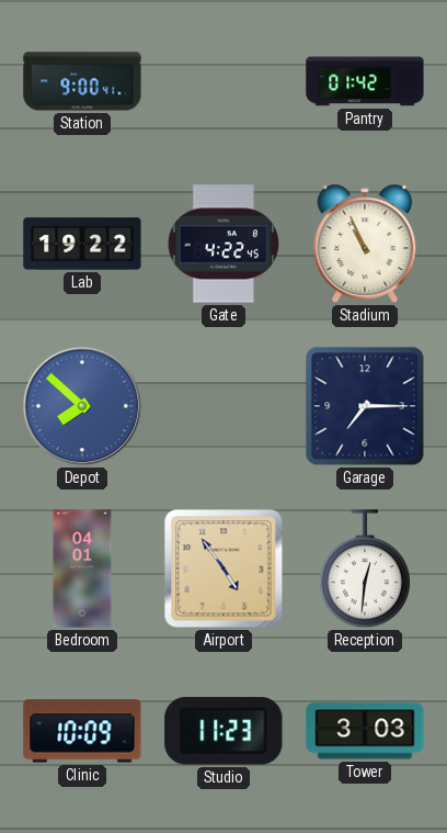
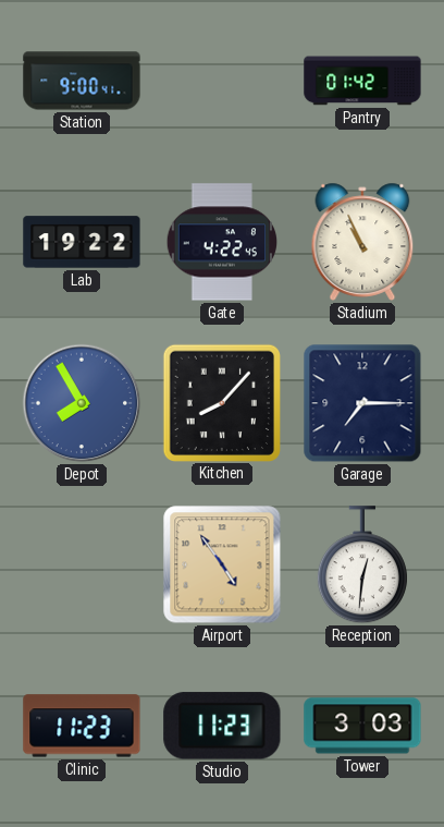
Depot: 7:52 -> 7:55 (82, 403)
Kitchen: none -> 8:07 (221, 402)
Bedroom: 04:01 -> none (82, 569)
Clinic: 10:09 -> 11:23 (82, 726)
